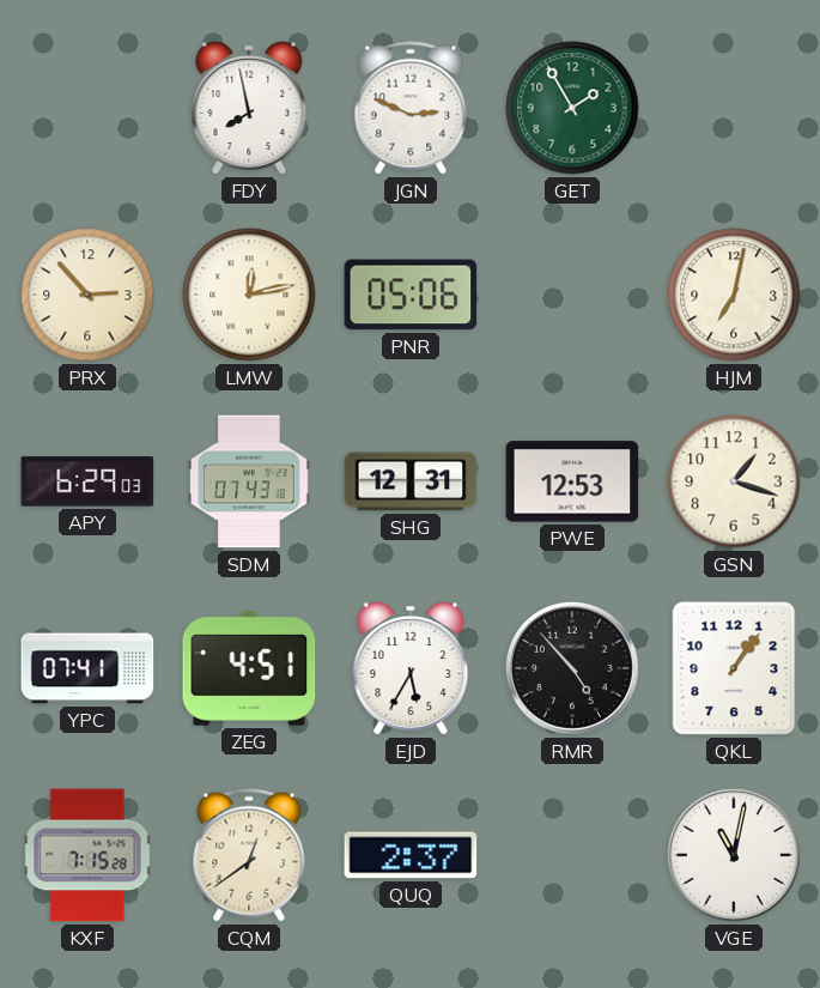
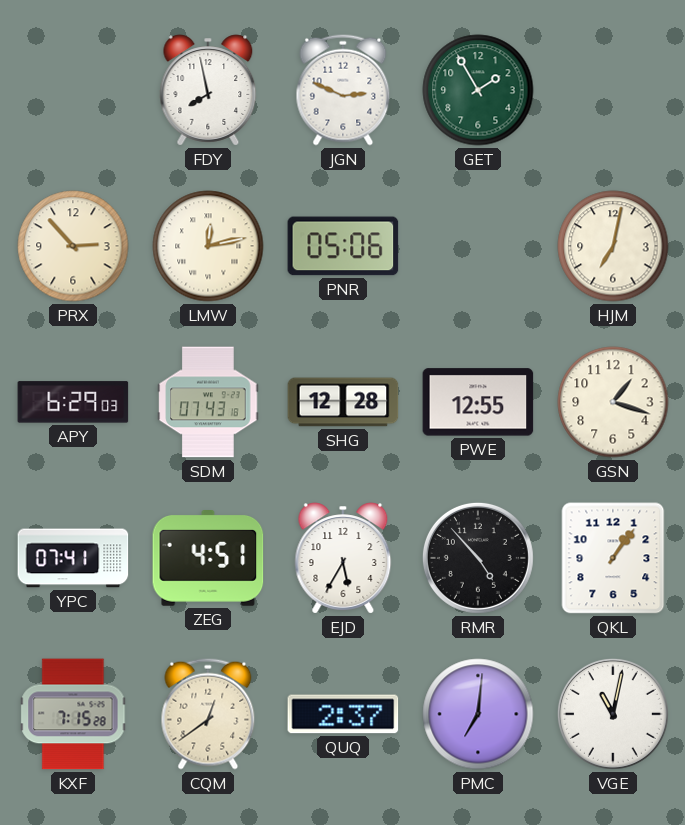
SHG: 12:31 -> 12:28 (343, 402)
PWE: 12:53 -> 12:55 (478, 402)
PMC: none -> 7:01 (478, 714)
